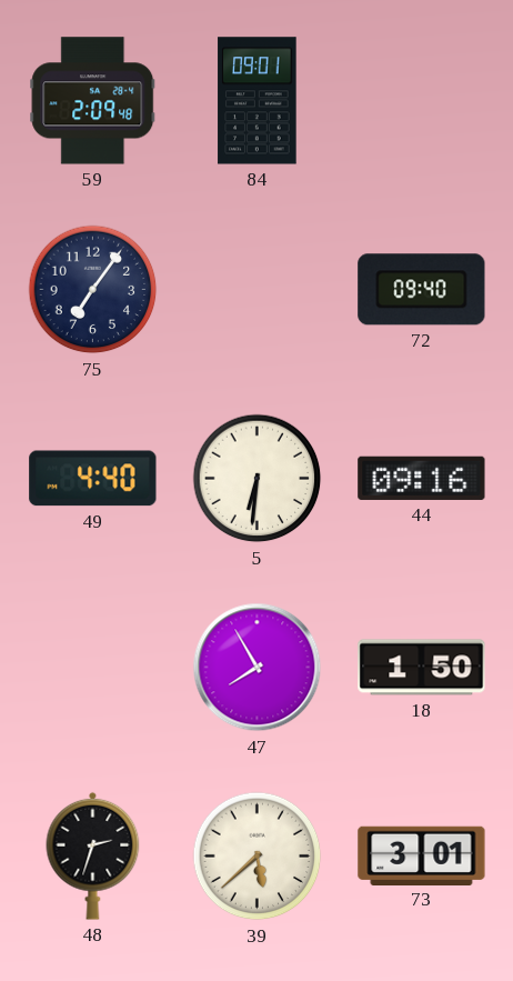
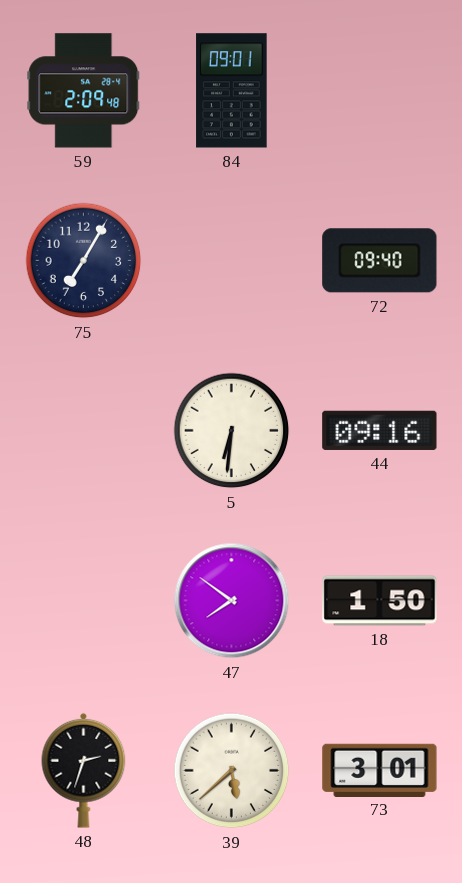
75: 7:06 -> 7:05 (84, 261)
49: 4:40 -> none (93, 479)
47: 7:55 -> 7:51 (232, 601)
